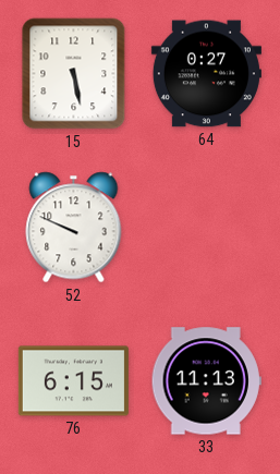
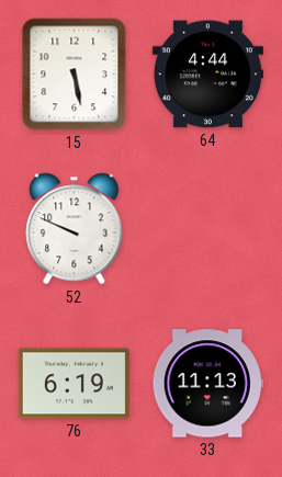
64: 0:27 -> 4:44 (207, 75)
76: 6:15 -> 6:19 (74, 384)
